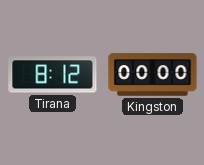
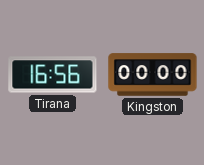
Tirana: 8:12 -> 16:56 (53, 75)
